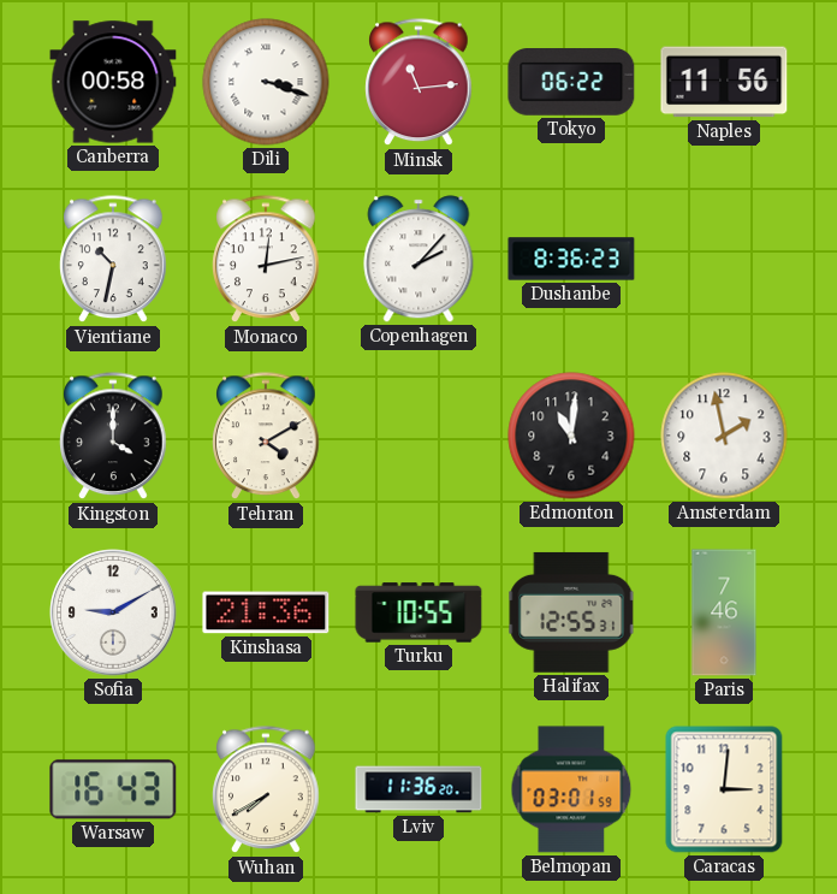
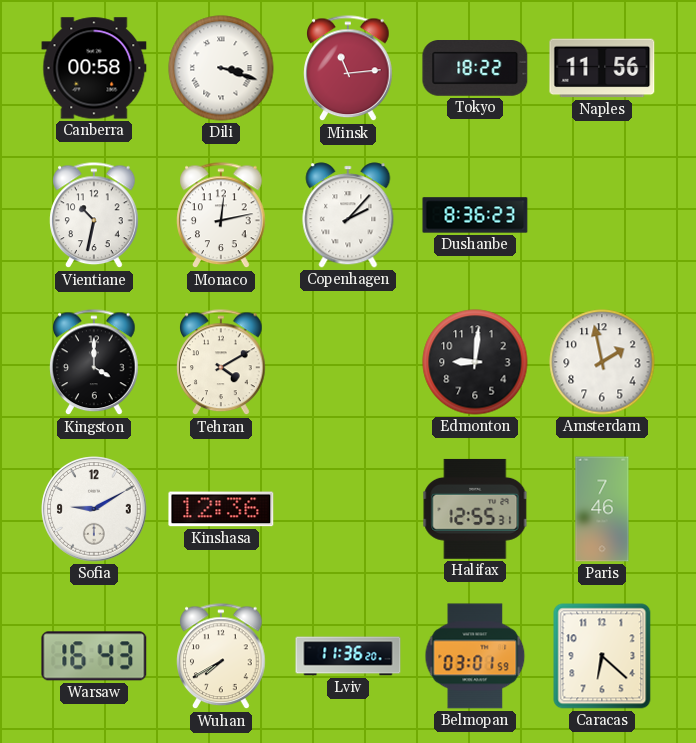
Tokyo: 06:22 -> 18:22 (475, 69)
Edmonton: 11:01 -> 9:01 (475, 362)
Kinshasa: 21:36 -> 12:36 (221, 509)
Turku: 10:55 -> none (419, 612)
Caracas: 3:01 -> 6:22 (602, 656)
